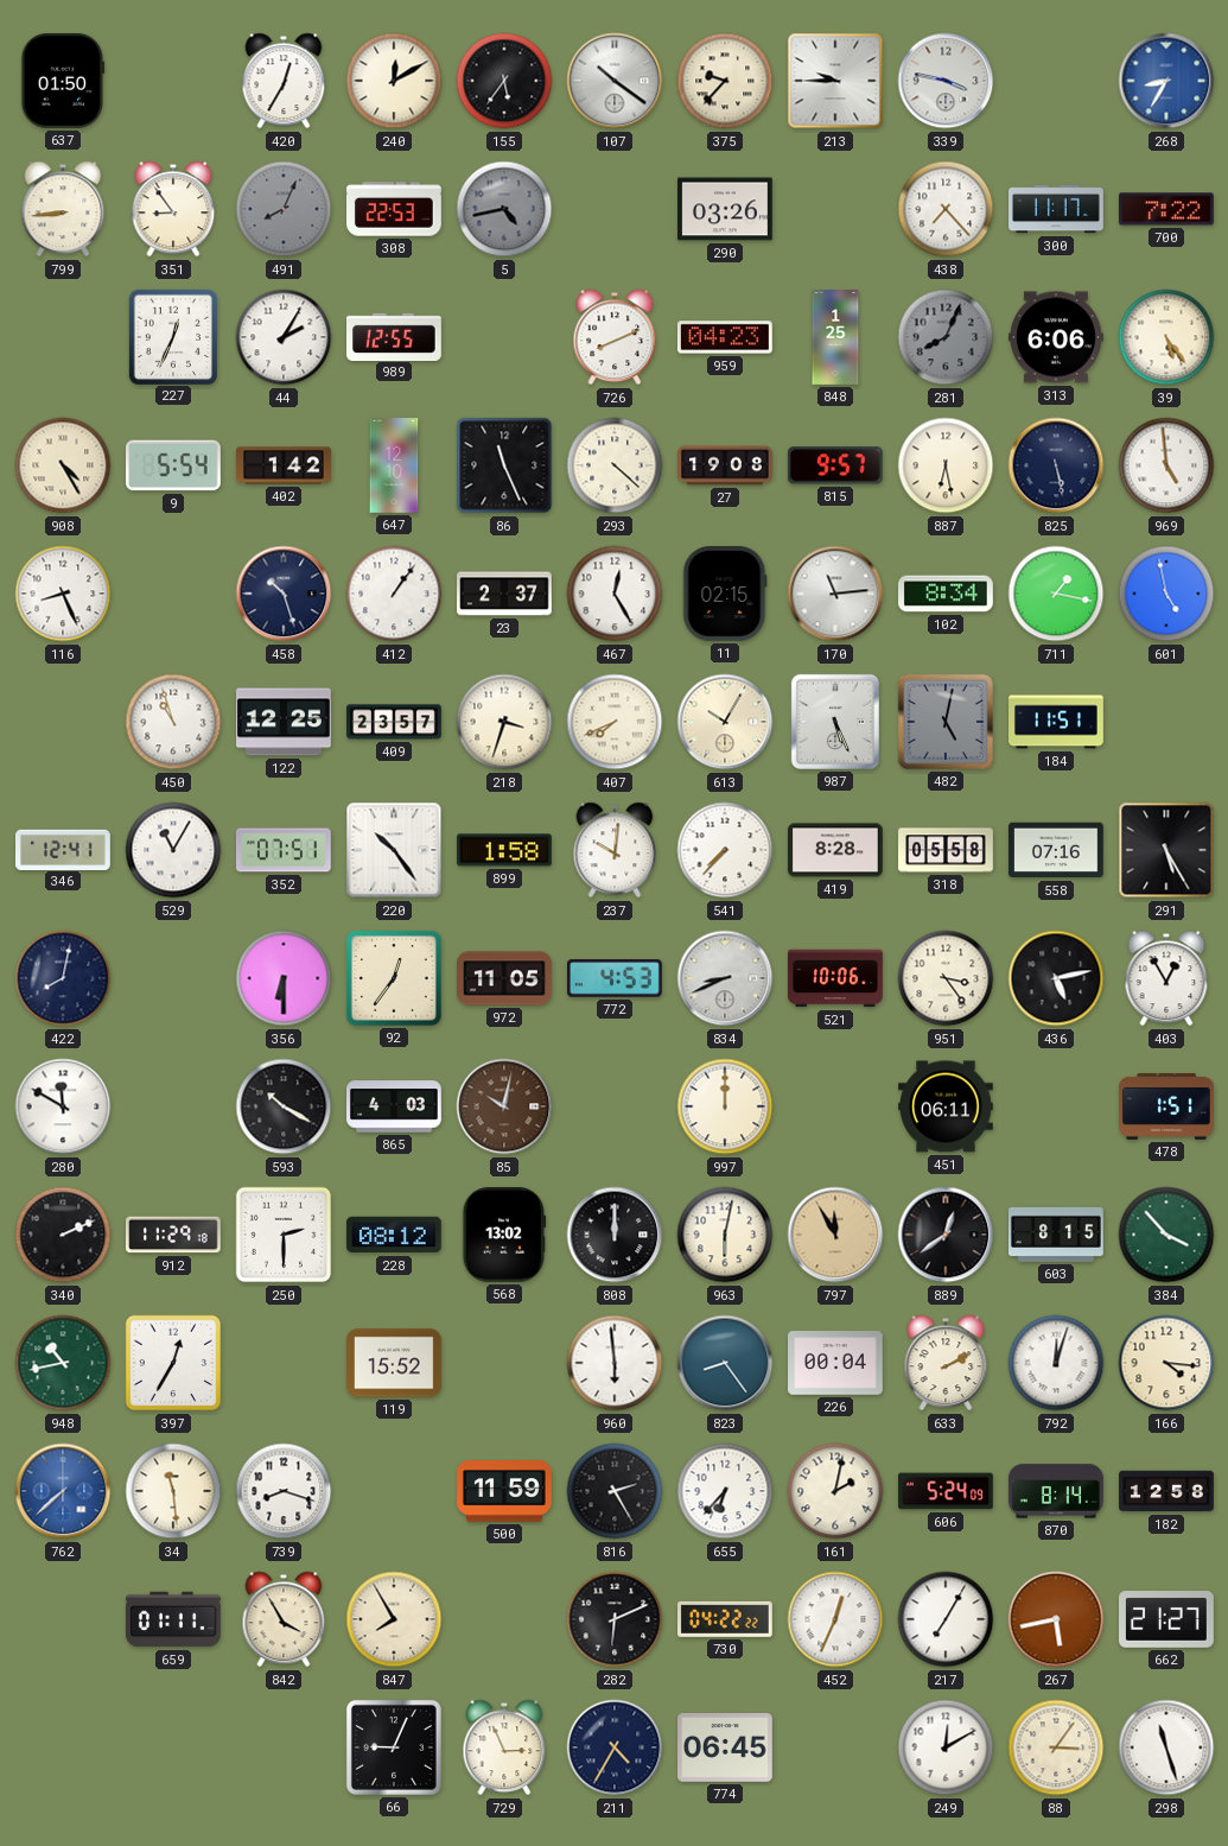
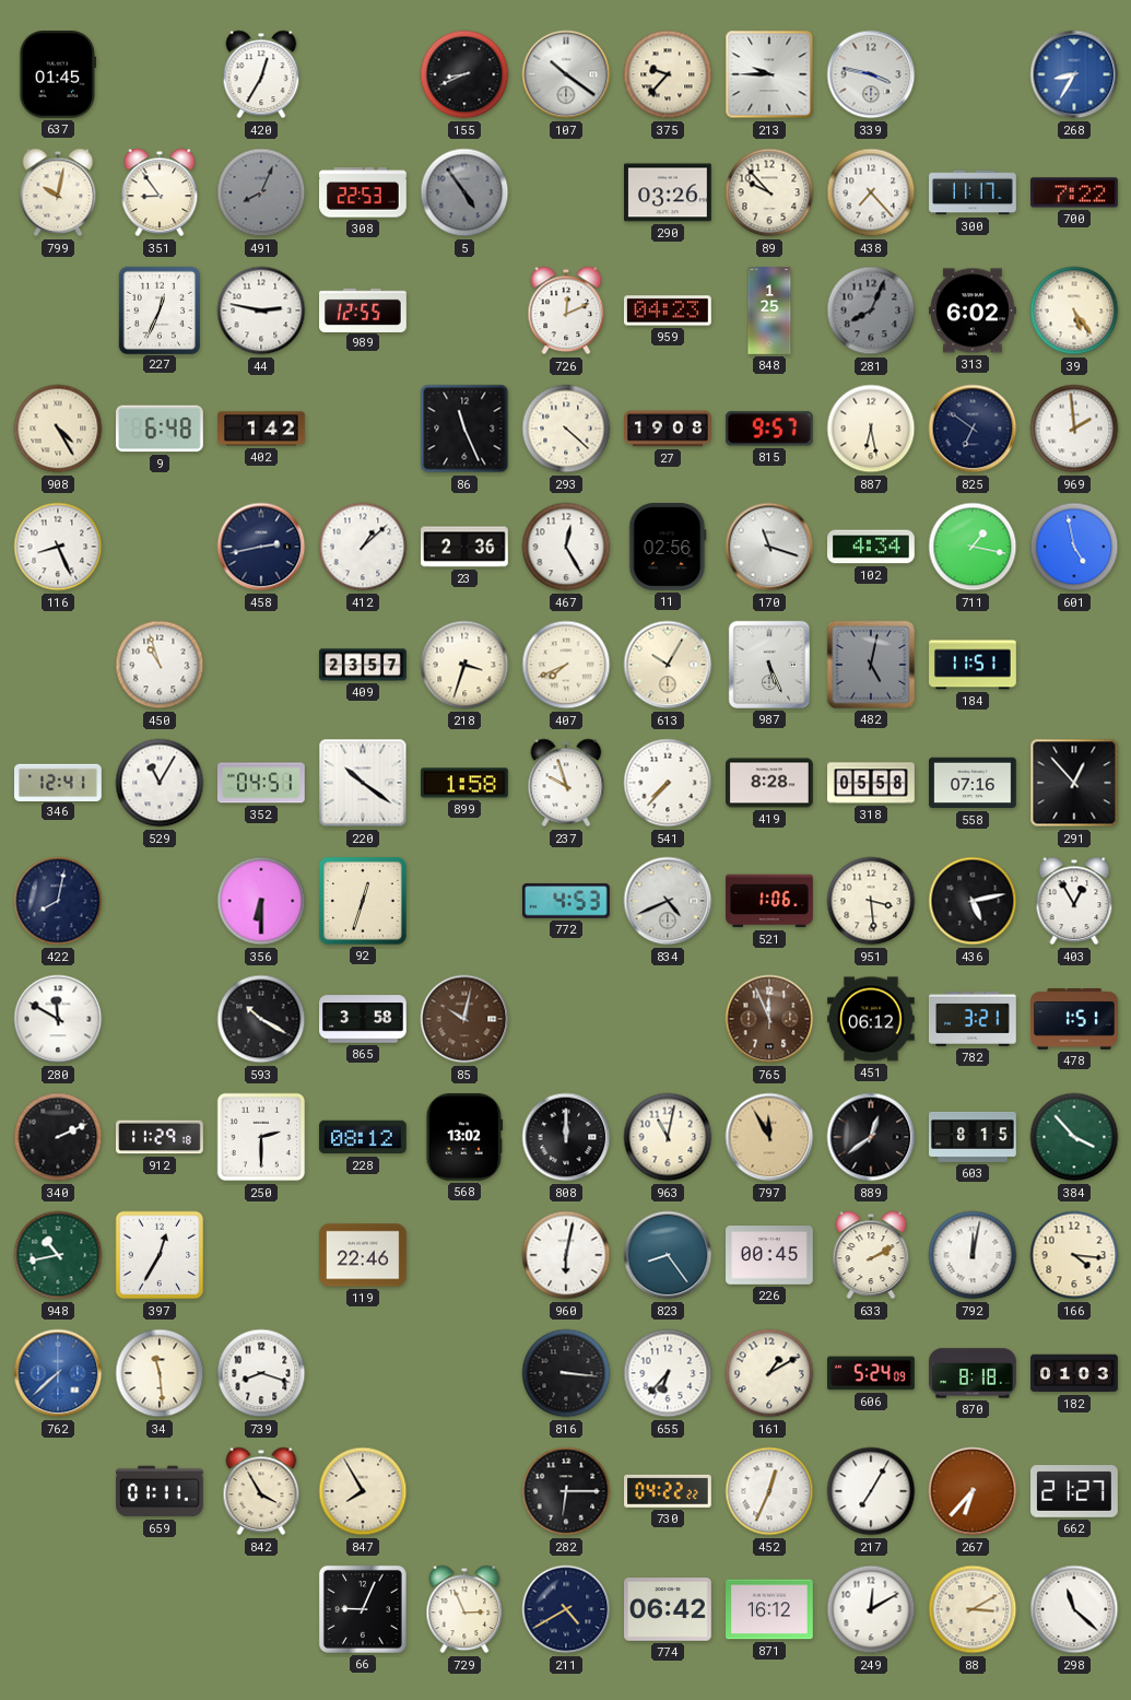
637: 01:50 -> 01:45 (58, 75)
240: 12:10 -> none (394, 81)
155: 5:36 -> 8:41 (464, 74)
799: 8:44 -> 10:02 (58, 192)
5: 4:43 -> 4:54 (464, 192)
89: none -> 9:53 (769, 192)
44: 2:05 -> 2:47 (261, 310)
726: 8:11 -> 12:11 (566, 310)
313: 6:06 -> 6:02 (974, 310)
9: 5:54 -> 6:48 (161, 429)
647: 12:10 -> none (394, 465)
825: 5:28 -> 6:51 (973, 429)
969: 4:59 -> 1:59 (1074, 429)
458: 10:27 -> 2:43 (261, 547)
412: 1:06 -> 1:08 (363, 547)
23: 2:37 -> 2:36 (466, 547)
11: 02:15 -> 02:56 (668, 548)
170: 11:14 -> 11:18 (769, 547)
102: 8:34 -> 4:34 (872, 547)
122: 12:25 -> none (285, 722)
352: 07:51 -> 04:51 (261, 783)
220: 10:24 -> 10:21 (363, 783)
237: 10:01 -> 9:57 (566, 783)
291: 5:25 -> 12:53 (1074, 783)
92: 12:36 -> 12:33 (363, 901)
972: 11:05 -> none (505, 978)
834: 8:41 -> 4:41 (668, 901)
521: 10:06 -> 1:06 (770, 901)
951: 3:24 -> 3:29 (871, 901)
865: 4:03 -> 3:58 (363, 1019)
997: 12:00 -> none (725, 1106)
765: none -> 11:56 (769, 1019)
451: 06:11 -> 06:12 (872, 1019)
782: none -> 3:21 (974, 1019)
963: 6:02 -> 11:02 (668, 1137)
119: 15:52 -> 22:46 (364, 1255)
960: 5:59 -> 6:02 (566, 1255)
226: 00:04 -> 00:45 (770, 1255)
792: 12:03 -> 12:02 (973, 1255)
500: 11:59 -> none (505, 1491)
816: 2:25 -> 3:16 (566, 1373)
161: 2:02 -> 1:10 (769, 1373)
870: 8:14 -> 8:18 (974, 1373)
182: 12:58 -> 01:03 (1074, 1373)
282: 6:11 -> 6:15 (566, 1491)
267: 5:43 -> 6:37 (973, 1491)
211: 4:35 -> 4:40 (566, 1609)
774: 06:45 -> 06:42 (669, 1610)
871: none -> 16:12 (770, 1609)
88: 3:06 -> 3:10 (973, 1609)
298: 11:27 -> 11:22 (1074, 1609)
